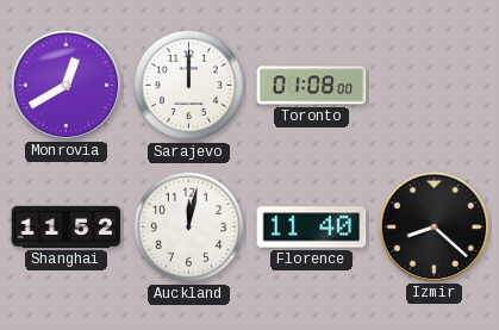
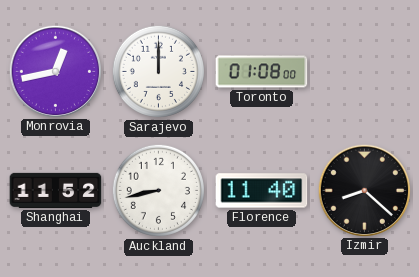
Monrovia: 12:40 -> 12:43 (55, 71)
Auckland: 12:02 -> 8:43 (158, 190)
